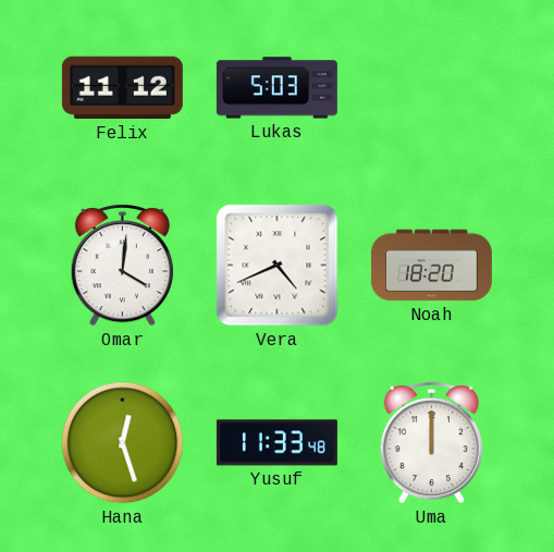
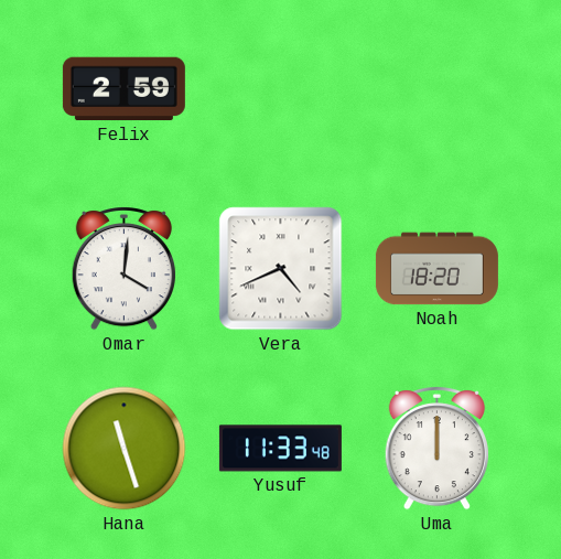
Felix: 11:12 -> 2:59 (123, 89)
Lukas: 5:03 -> none (276, 88)
Hana: 12:27 -> 11:27 (125, 449)
